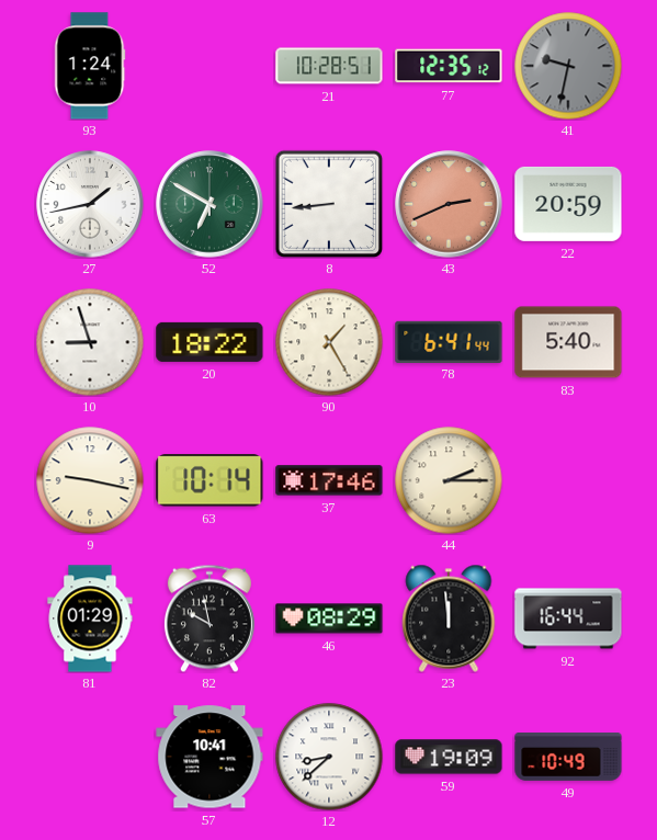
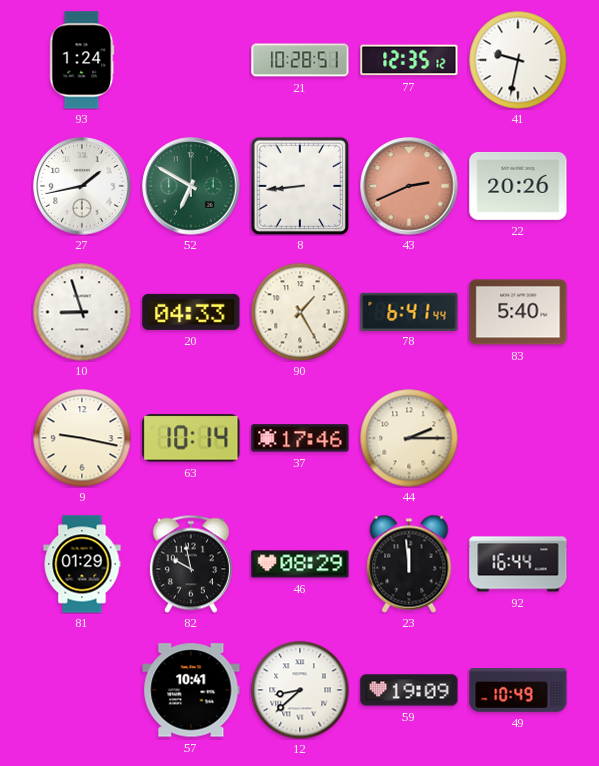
41 dial: grey -> white (518, 60)
22: 20:59 -> 20:26 (518, 186)
20: 18:22 -> 04:33 (191, 312)
